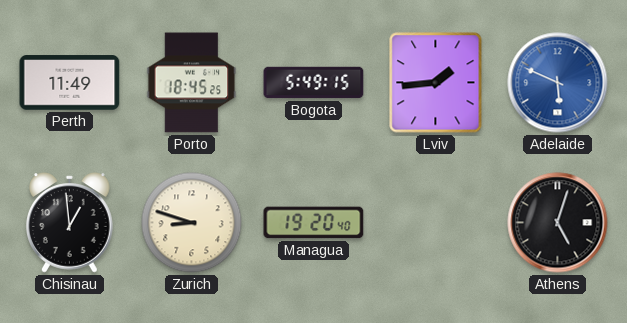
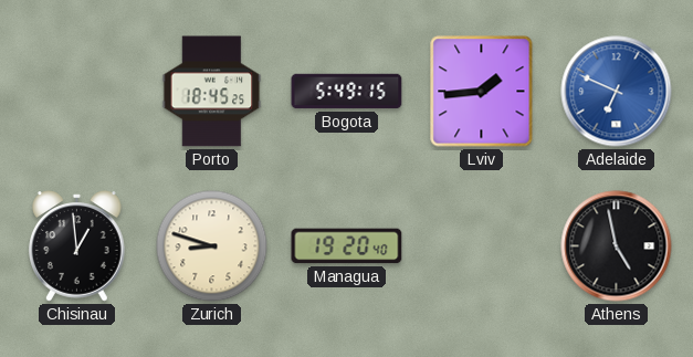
Perth: 11:49 -> none (70, 83)
Adelaide: 5:49 -> 6:49 (617, 92)
Athens: 5:03 -> 4:58 (617, 246)
